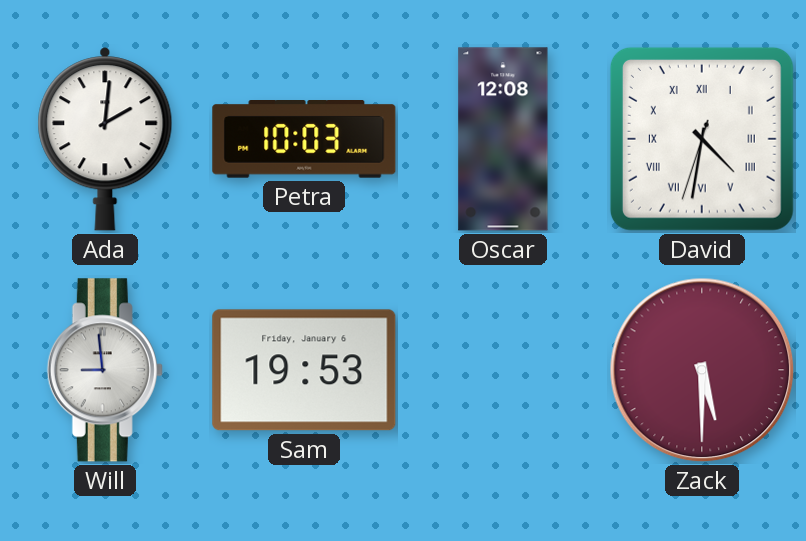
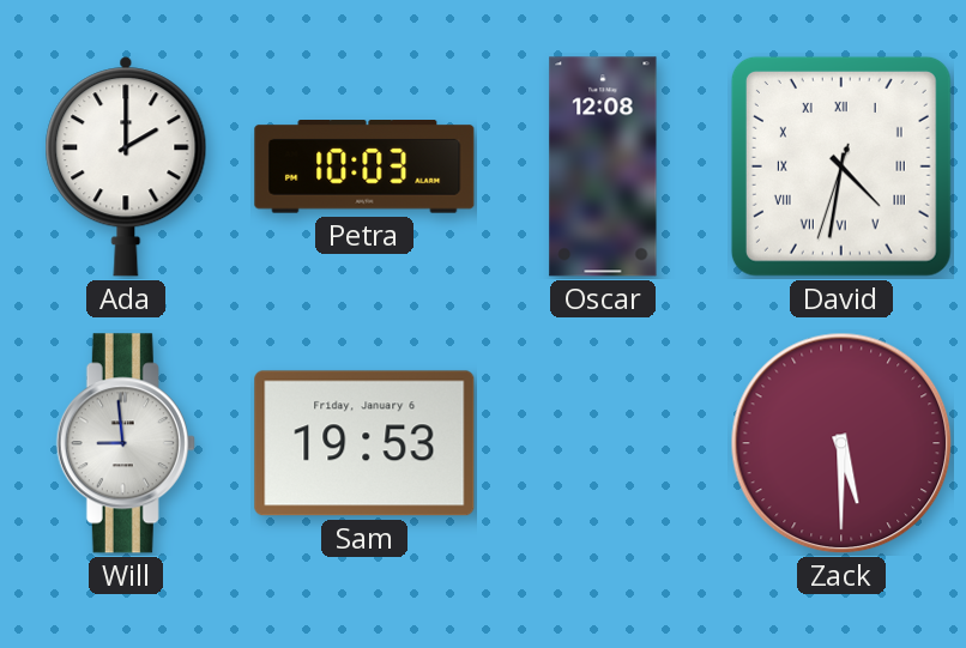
Ada: 2:01 -> 2:00 (126, 166)
